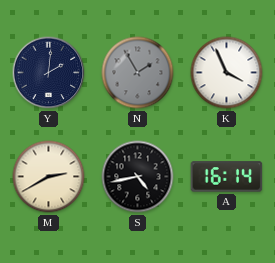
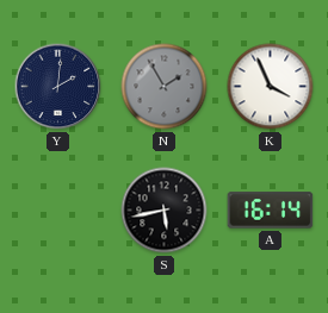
M: 2:40 -> none (49, 177)
S: 4:43 -> 5:43 (165, 211)
